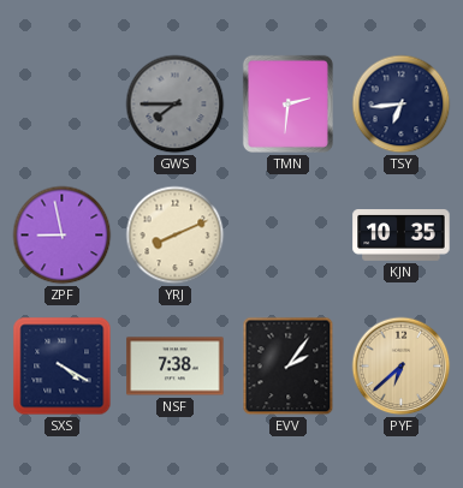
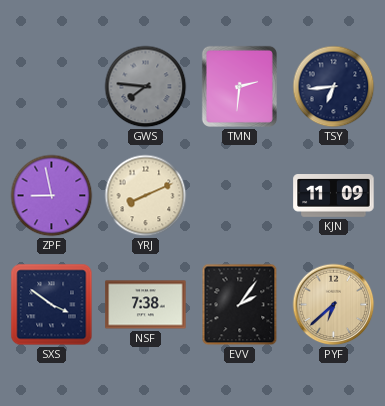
GWS: 7:45 -> 7:46 (146, 87)
KJN: 10:35 -> 11:09 (334, 196)
SXS: 4:20 -> 3:51 (52, 305)
